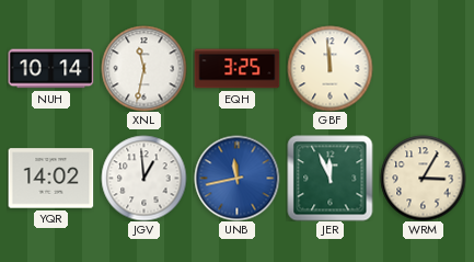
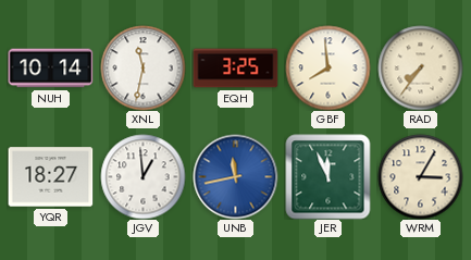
GBF: 11:59 -> 7:59 (327, 67)
RAD: none -> 7:36 (420, 67)
YQR: 14:02 -> 18:27 (50, 177)
